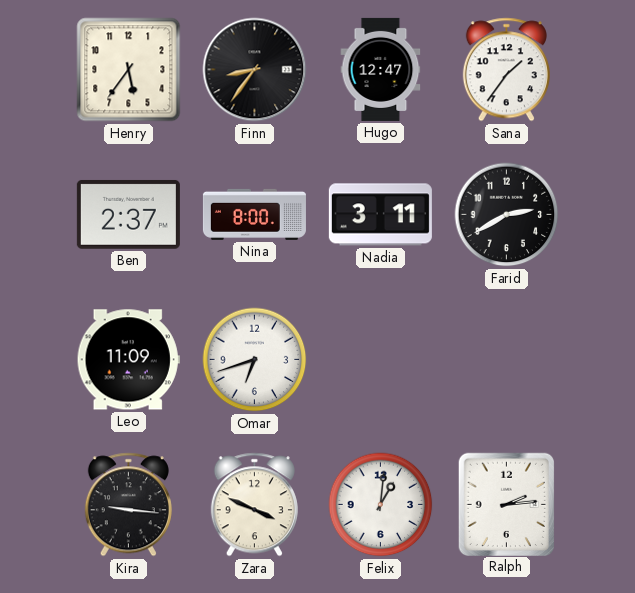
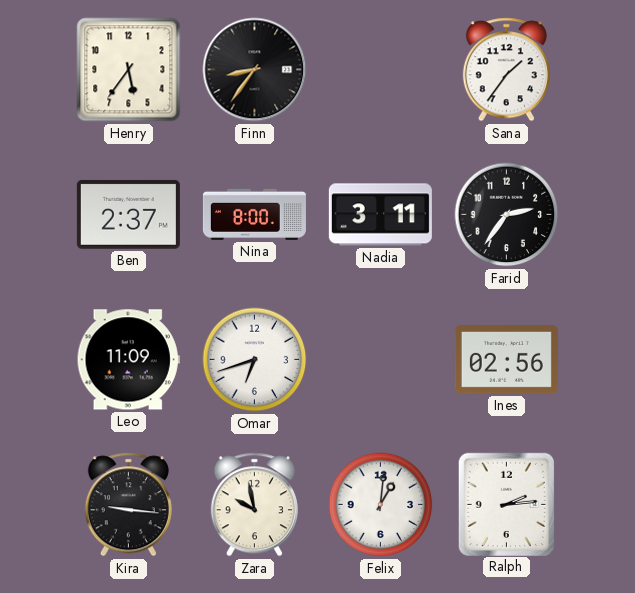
Hugo: 12:47 -> none (381, 69)
Farid: 2:40 -> 2:36 (507, 215)
Ines: none -> 02:56 (506, 360)
Zara: 3:49 -> 9:58 (254, 505)
